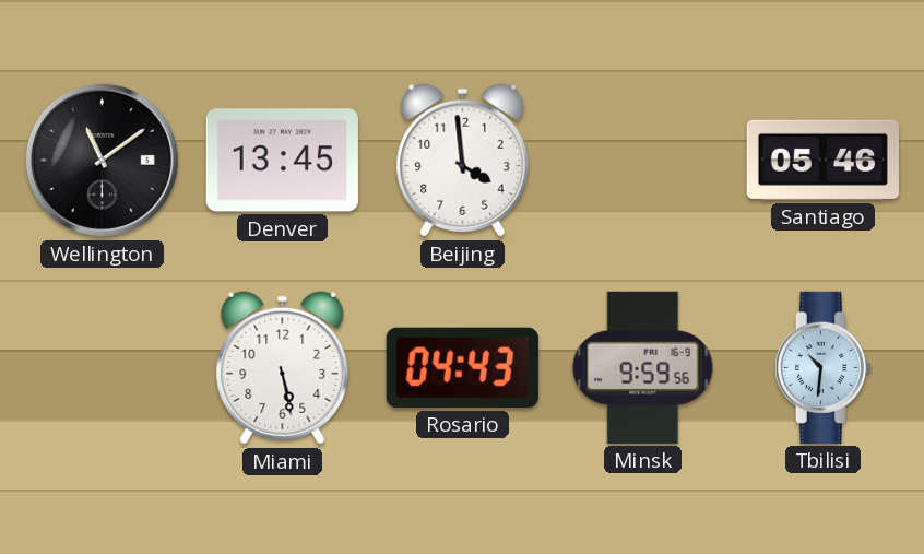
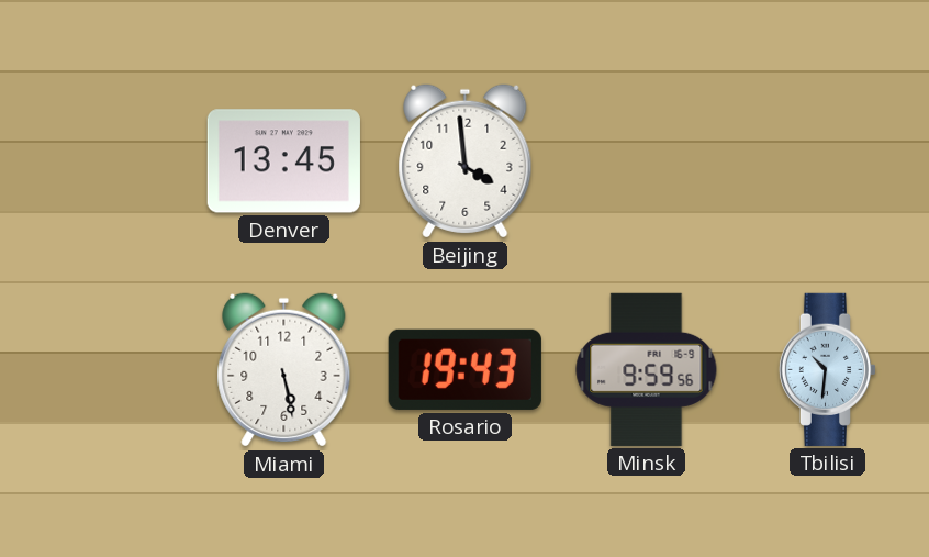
Wellington: 11:09 -> none (102, 160)
Santiago: 05:46 -> none (822, 160)
Rosario: 04:43 -> 19:43 (465, 369)
